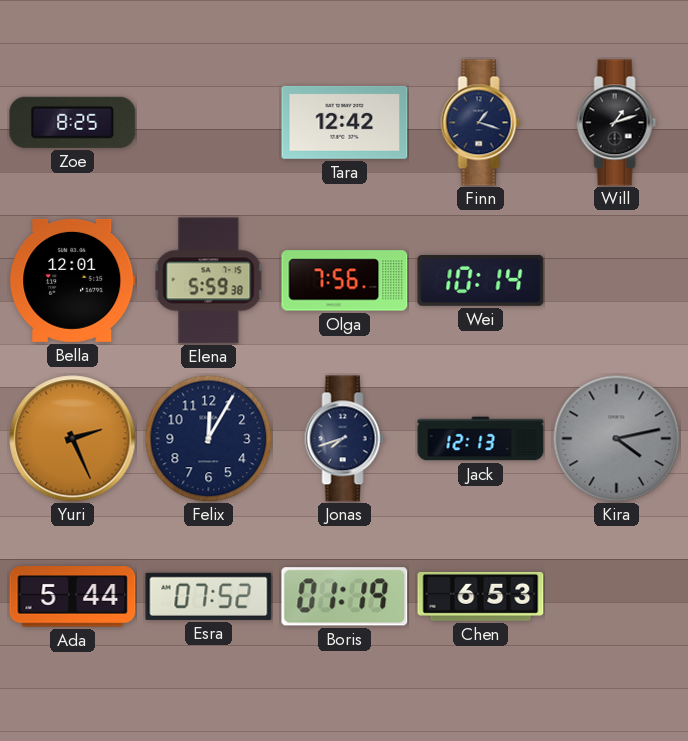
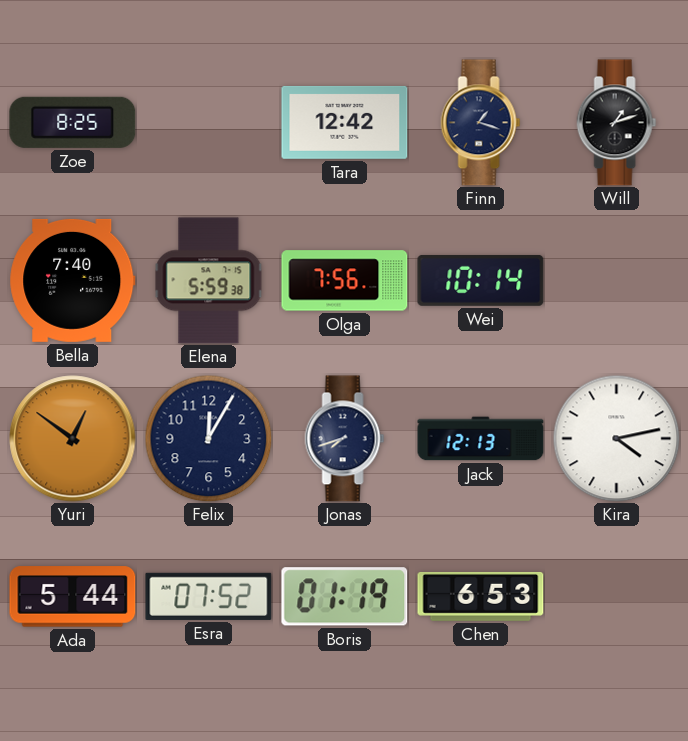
Bella: 12:01 -> 7:40 (73, 280)
Yuri: 2:26 -> 12:51 (73, 439)
Kira dial: grey -> white (616, 438)
